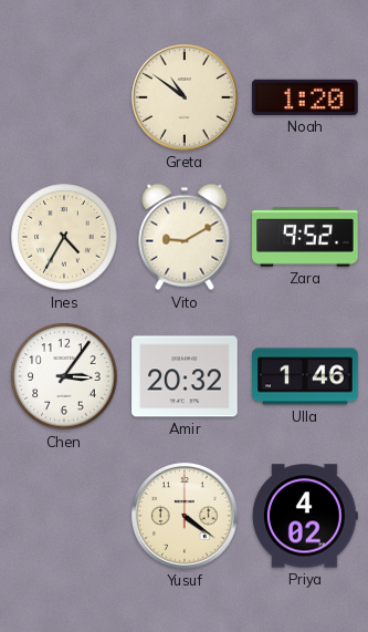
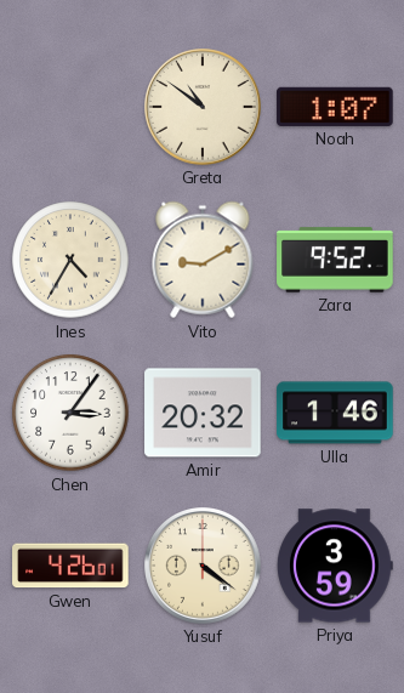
Noah: 1:20 -> 1:07 (335, 107)
Gwen: none -> 4:26 (70, 566)
Priya: 4:02 -> 3:59 (336, 566)
